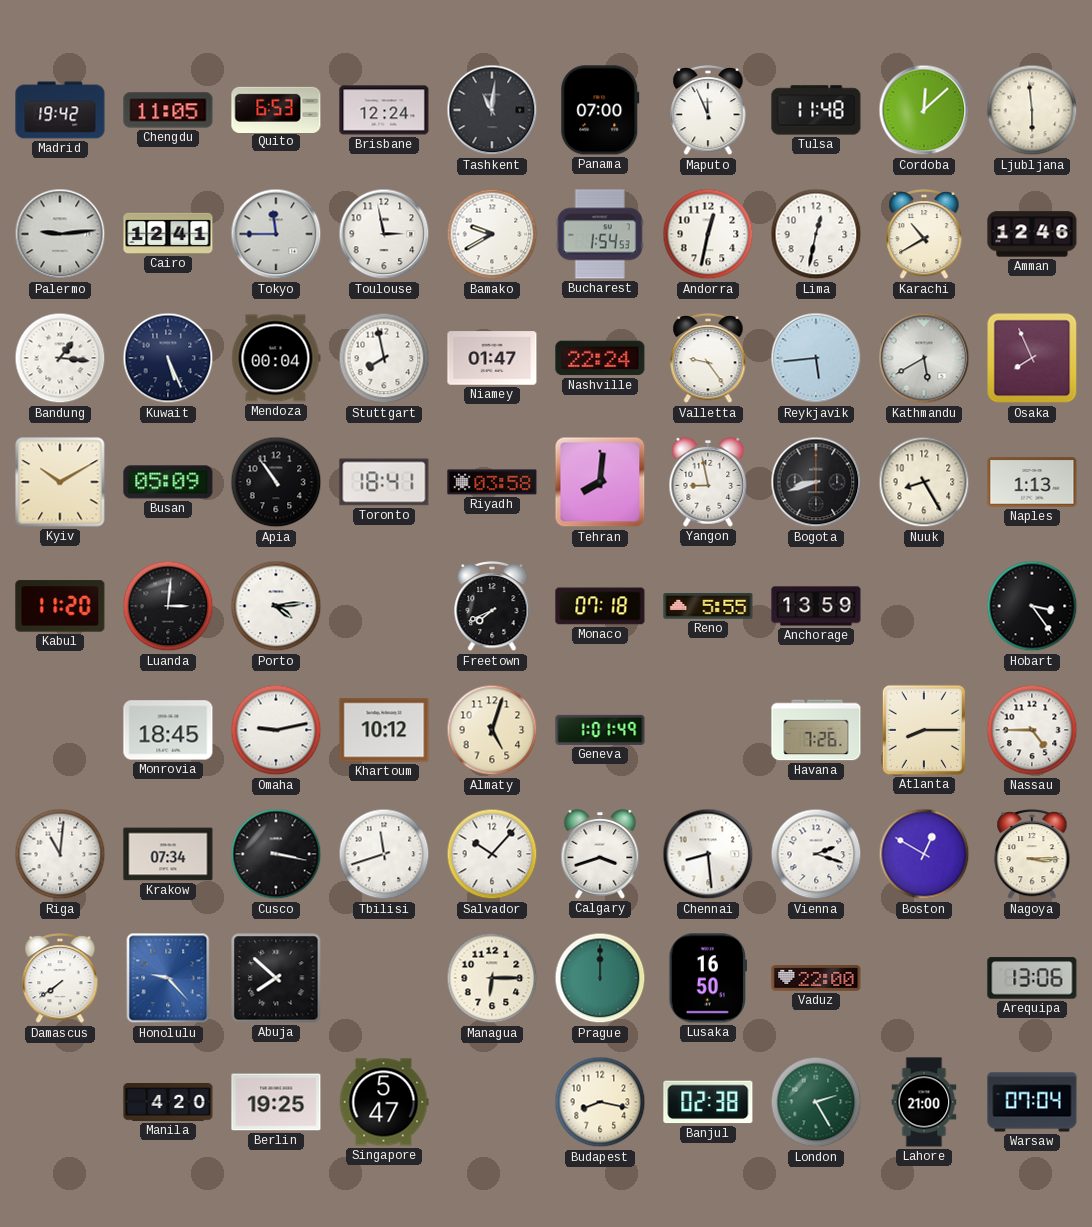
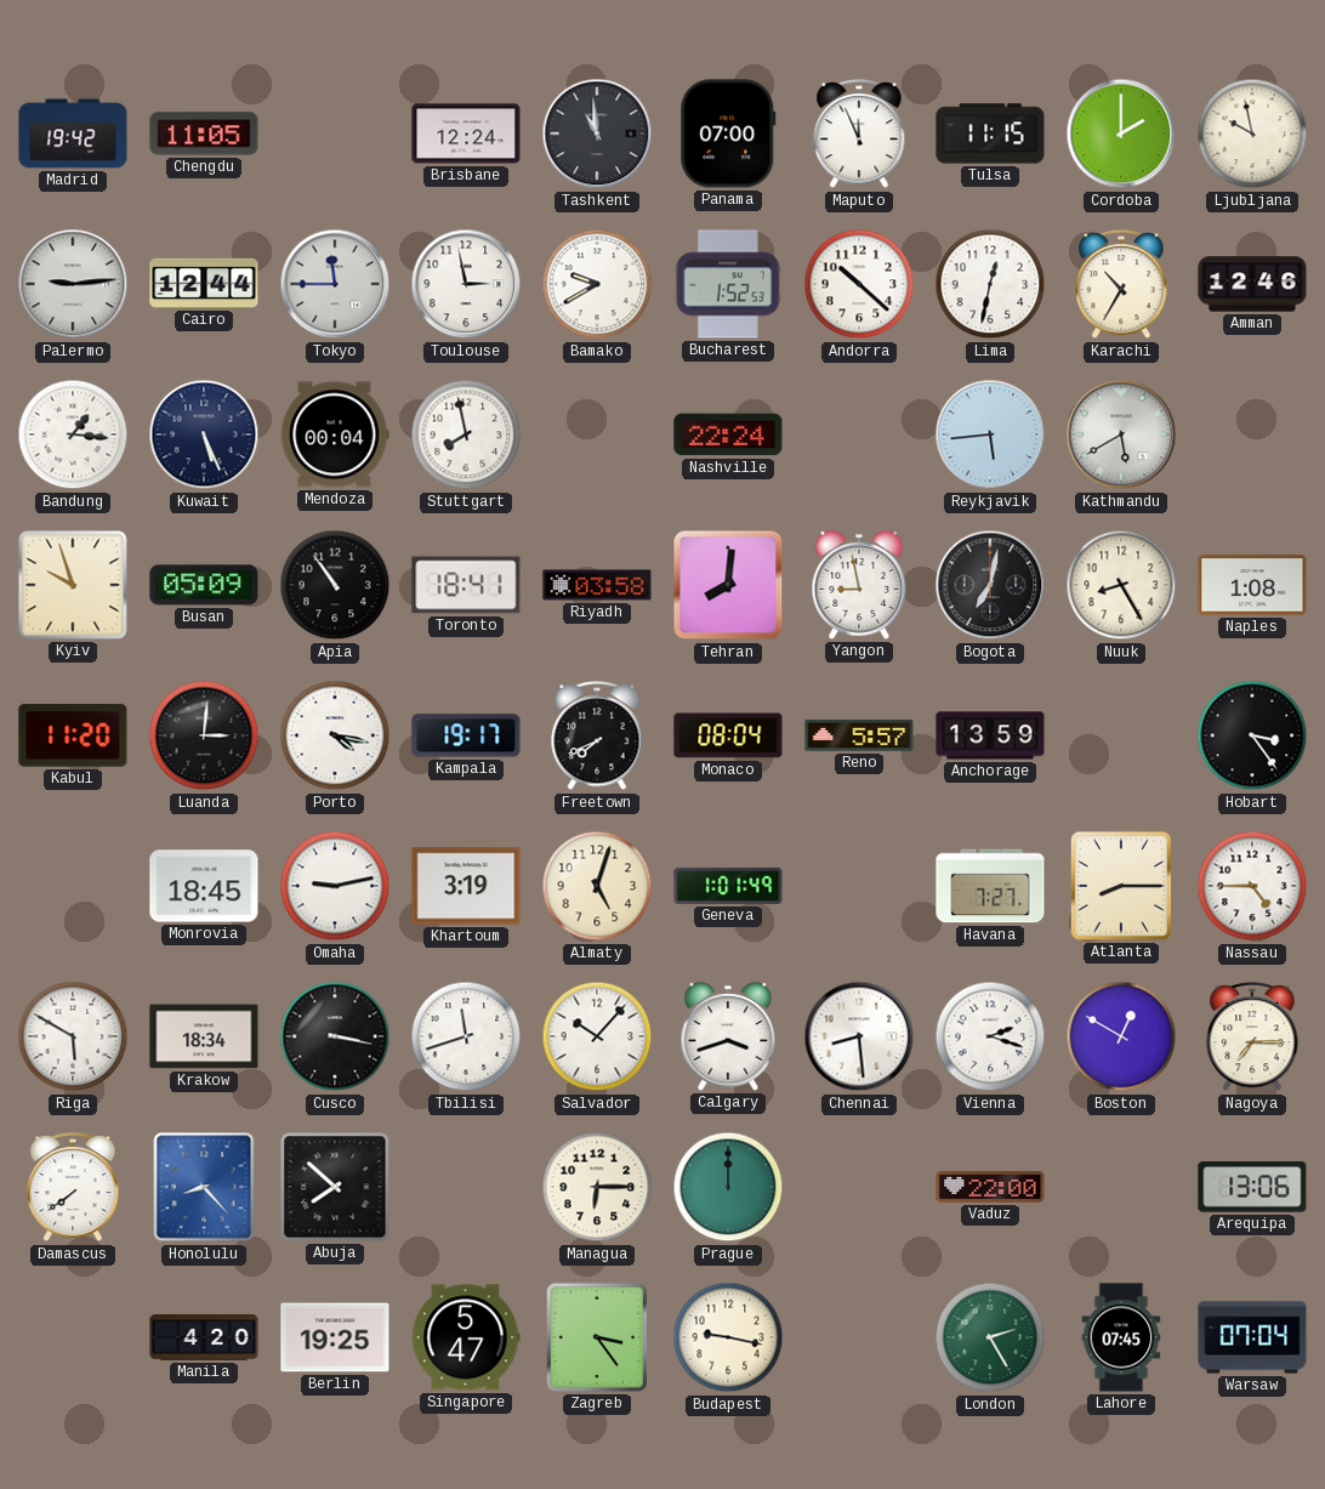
Quito: 6:53 -> none (276, 109)
Tashkent: 11:01 -> 10:59 (597, 133)
Tulsa: 11:48 -> 11:15 (990, 133)
Cordoba: 12:08 -> 2:00 (1121, 133)
Ljubljana: 5:59 -> 9:58 (1252, 133)
Cairo: 12:41 -> 12:44 (204, 283)
Bucharest: 1:54 -> 1:52 (728, 284)
Andorra: 12:32 -> 10:22 (859, 284)
Karachi: 10:40 -> 10:35 (1121, 285)
Niamey: 01:47 -> none (492, 358)
Valletta: 9:24 -> none (708, 359)
Osaka: 7:56 -> none (1032, 358)
Kyiv: 10:10 -> 9:57 (73, 585)
Bogota: 8:42 -> 7:02 (990, 585)
Naples: 1:13 -> 1:08 (1252, 585)
Porto: 4:14 -> 4:17 (335, 735)
Kampala: none -> 19:17 (466, 735)
Monaco: 07:18 -> 08:04 (728, 735)
Reno: 5:55 -> 5:57 (859, 735)
Khartoum: 10:12 -> 3:19 (466, 886)
Havana: 7:26 -> 7:27 (990, 886)
Riga: 11:01 -> 5:50 (73, 1036)
Krakow: 07:34 -> 18:34 (204, 1036)
Nagoya: 3:15 -> 7:15 (1252, 1038)
Honolulu: 9:23 -> 8:23 (204, 1187)
Lusaka: 16:50 -> none (707, 978)
Zagreb: none -> 3:24 (597, 1337)
Budapest: 8:17 -> 9:17 (728, 1337)
Banjul: 02:38 -> none (708, 1102)
Lahore: 21:00 -> 07:45 (1121, 1337)
